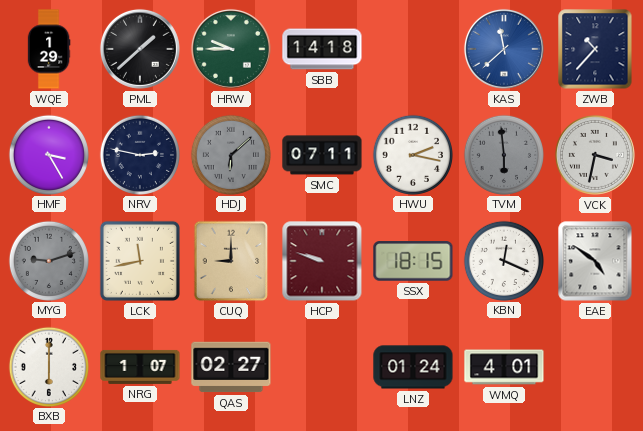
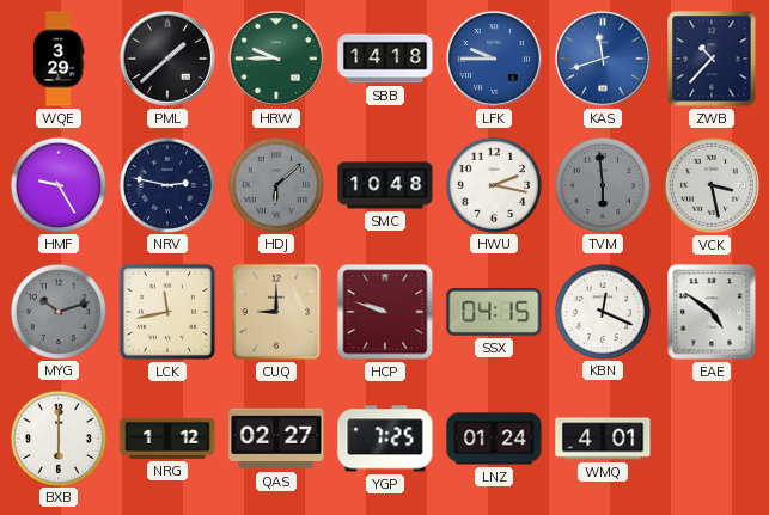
WQE: 1:29 -> 3:29 (59, 59)
LFK: none -> 9:45 (494, 59)
KAS: 11:38 -> 11:42 (603, 59)
HMF: 3:25 -> 9:25 (57, 184)
SMC: 07:11 -> 10:48 (385, 185)
VCK: 3:32 -> 3:28 (712, 185)
MYG: 9:12 -> 10:12 (57, 311)
SSX: 18:15 -> 04:15 (494, 312)
NRG: 1:07 -> 1:12 (167, 439)
YGP: none -> 7:25 (385, 439)
